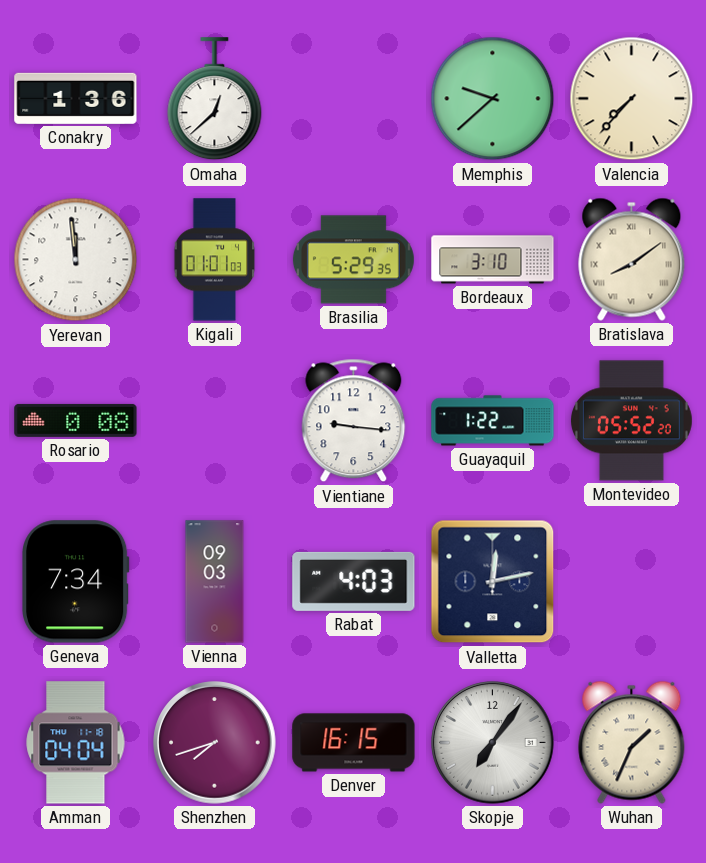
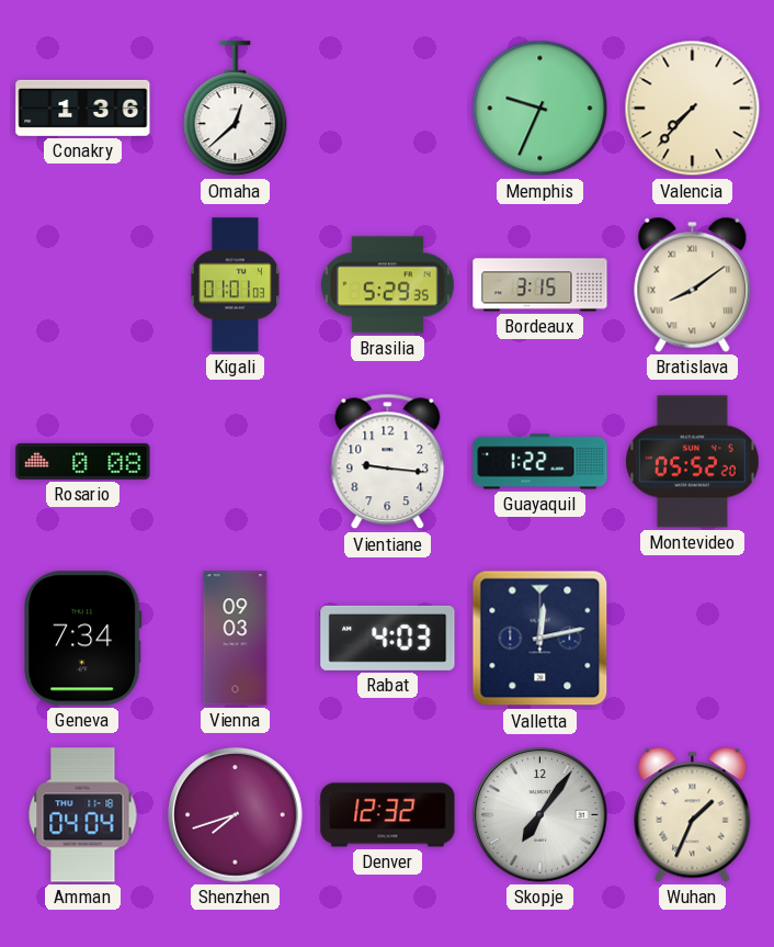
Memphis: 9:38 -> 9:34 (540, 109)
Yerevan: 11:59 -> none (76, 260)
Bordeaux: 3:10 -> 3:15 (540, 285)
Denver: 16:15 -> 12:32 (388, 815)
